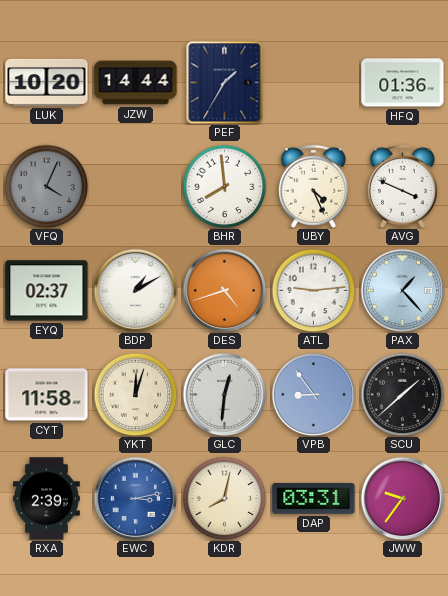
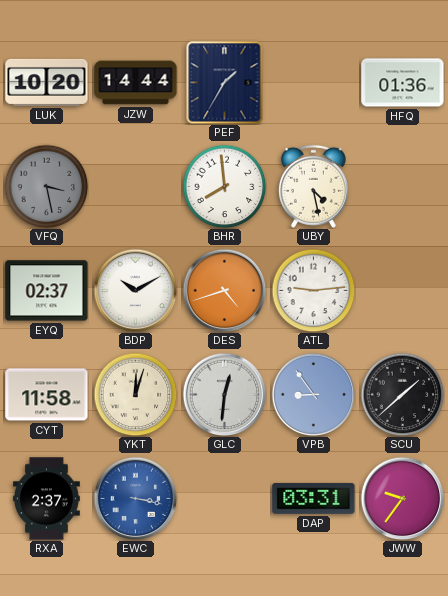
VFQ: 4:04 -> 3:28 (46, 186)
UBY: 4:26 -> 4:28 (313, 186)
AVG: 3:49 -> none (402, 186)
BDP: 1:10 -> 10:10 (135, 290)
PAX: 1:23 -> none (402, 290)
RXA: 2:39 -> 2:37 (47, 499)
EWC: 3:13 -> 3:17 (135, 498)
KDR: 8:02 -> none (224, 498)
